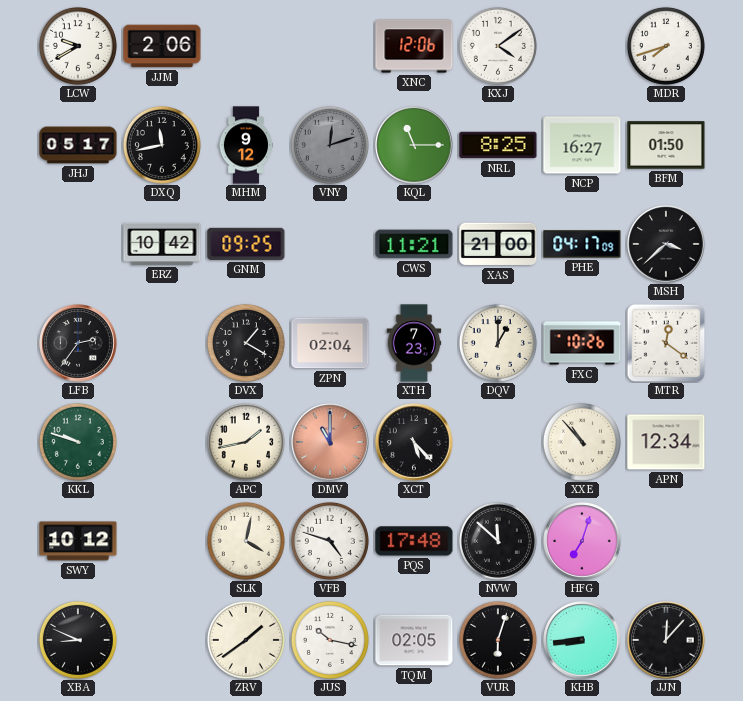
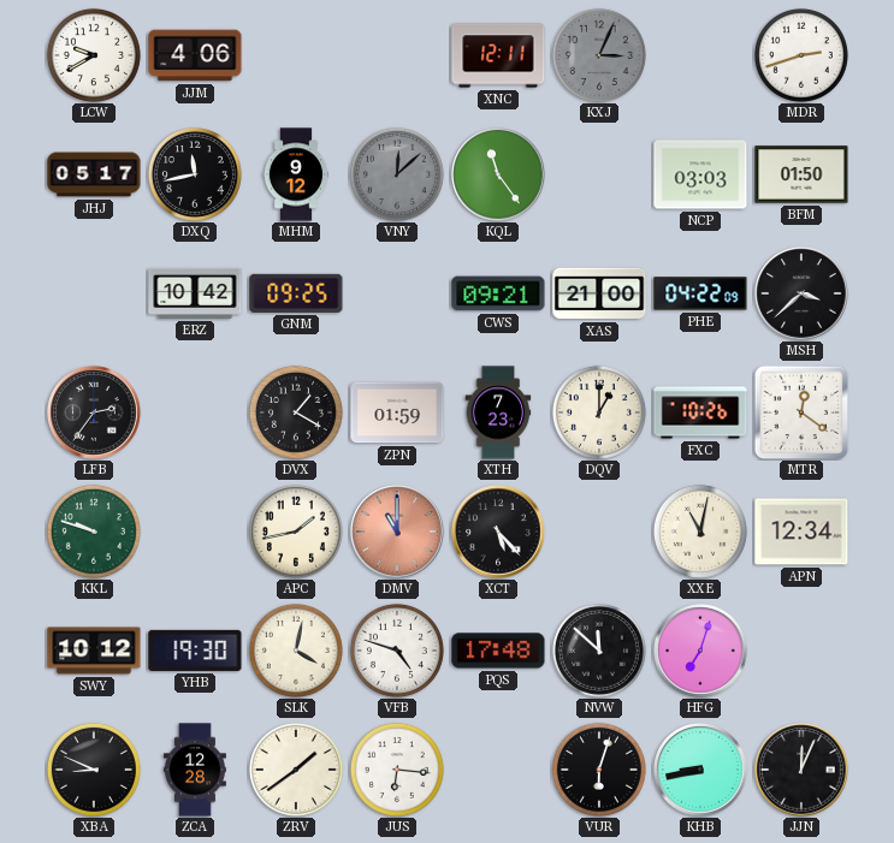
JJM: 2:06 -> 4:06 (195, 55)
XNC: 12:06 -> 12:11 (498, 55)
KXJ: 4:09 -> 3:04 (599, 55)
KXJ dial: white -> grey (599, 55)
MDR: 7:42 -> 2:42 (801, 55)
VNY: 12:12 -> 12:08 (397, 174)
KQL: 11:15 -> 11:24 (498, 174)
NRL: 8:25 -> none (498, 145)
NCP: 16:27 -> 03:03 (700, 174)
CWS: 11:21 -> 09:21 (498, 293)
PHE: 04:17 -> 04:22 (700, 293)
ZPN: 02:04 -> 01:59 (397, 412)
XXE: 10:53 -> 11:02 (700, 532)
YHB: none -> 19:30 (195, 651)
ZCA: none -> 12:28 (196, 770)
JUS: 10:17 -> 6:16 (397, 770)
TQM: 02:05 -> none (414, 640)
KHB: 8:44 -> 8:43 (700, 770)
JJN: 12:07 -> 12:04 (801, 770)
